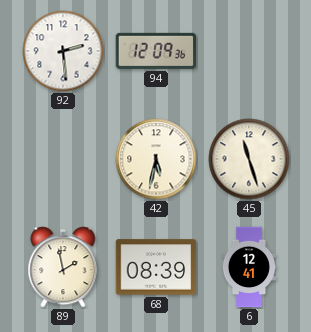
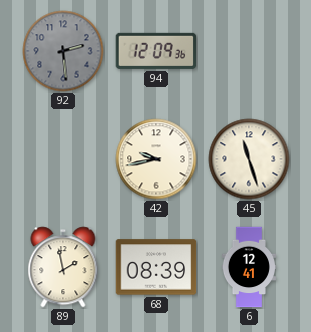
92 dial: white -> grey (63, 51)
42: 5:32 -> 9:43 (156, 159)
